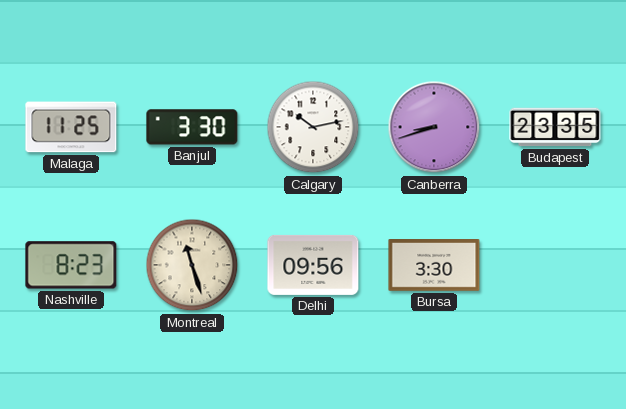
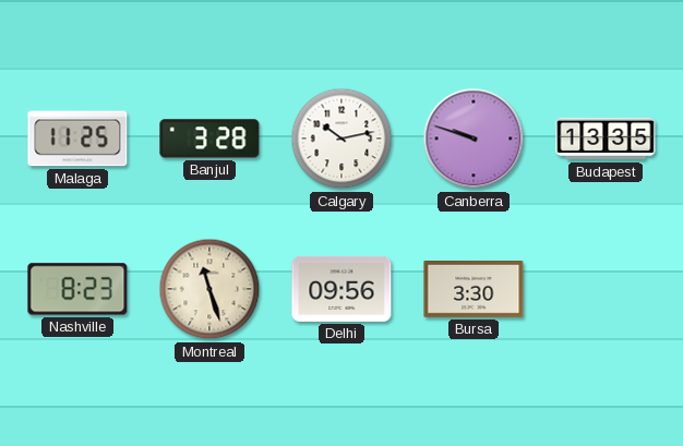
Banjul: 3:30 -> 3:28 (209, 138)
Canberra: 8:42 -> 9:48 (474, 138)
Budapest: 23:35 -> 13:35 (606, 138)
